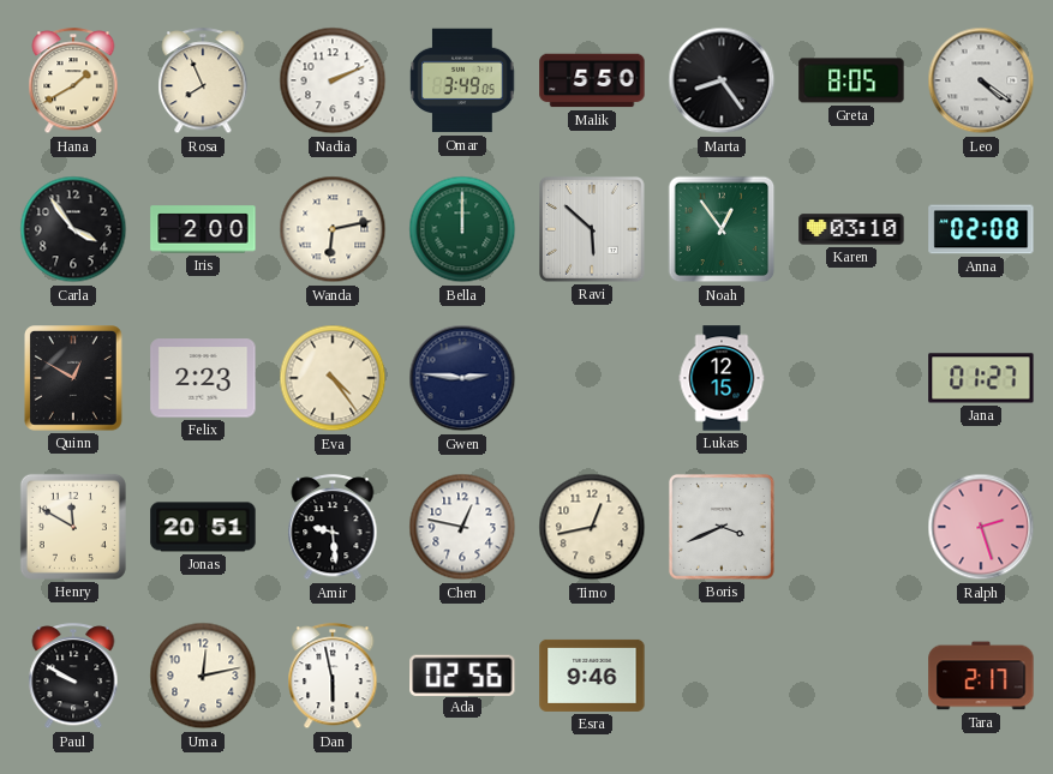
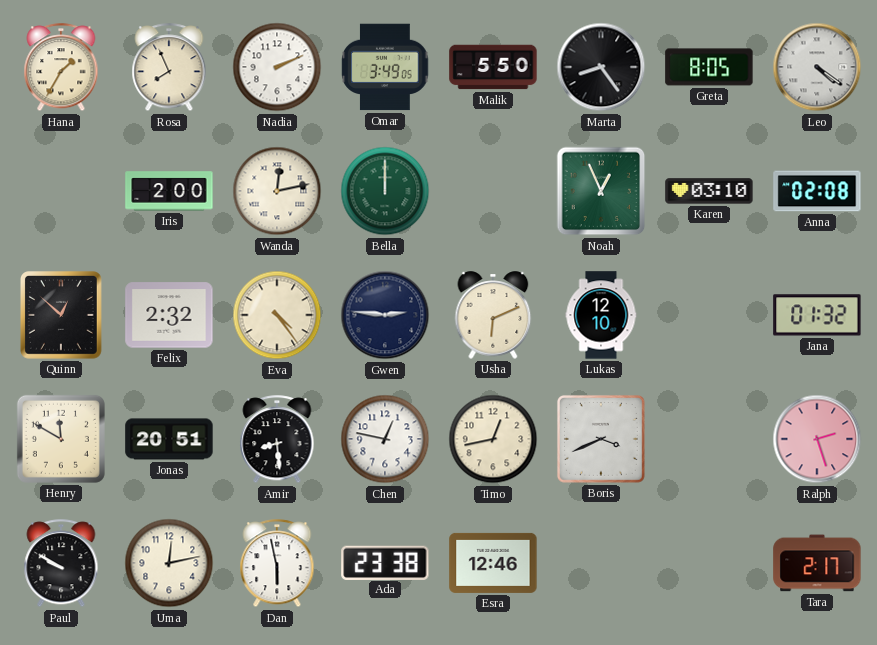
Hana: 1:40 -> 1:35 (61, 68)
Carla: 3:54 -> none (73, 229)
Wanda: 6:13 -> 12:13 (277, 191)
Ravi: 5:52 -> none (592, 229)
Noah: 12:54 -> 12:56 (601, 191)
Quinn: 12:50 -> 12:52 (62, 316)
Felix: 2:23 -> 2:32 (169, 315)
Usha: none -> 6:11 (493, 315)
Lukas: 12:15 -> 12:10 (601, 315)
Jana: 01:27 -> 01:32 (817, 315)
Amir: 9:29 -> 8:29 (277, 440)
Ada: 02:56 -> 23:38 (385, 562)
Esra: 9:46 -> 12:46 (493, 563)
